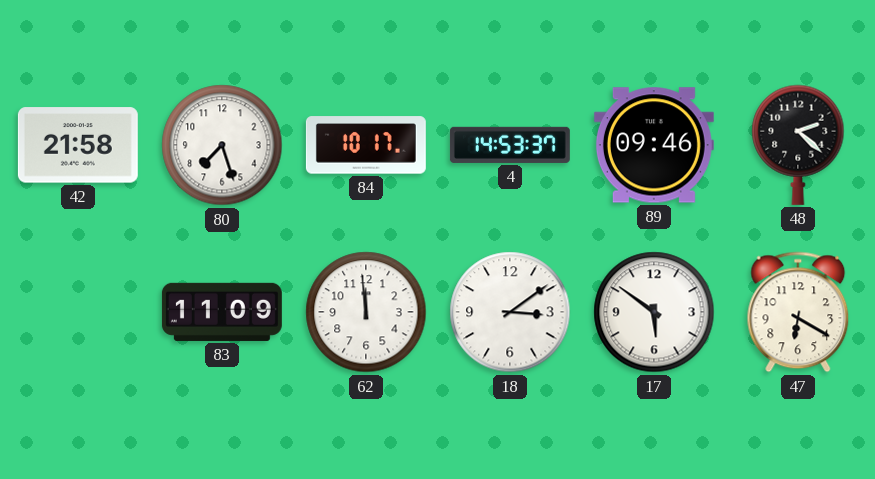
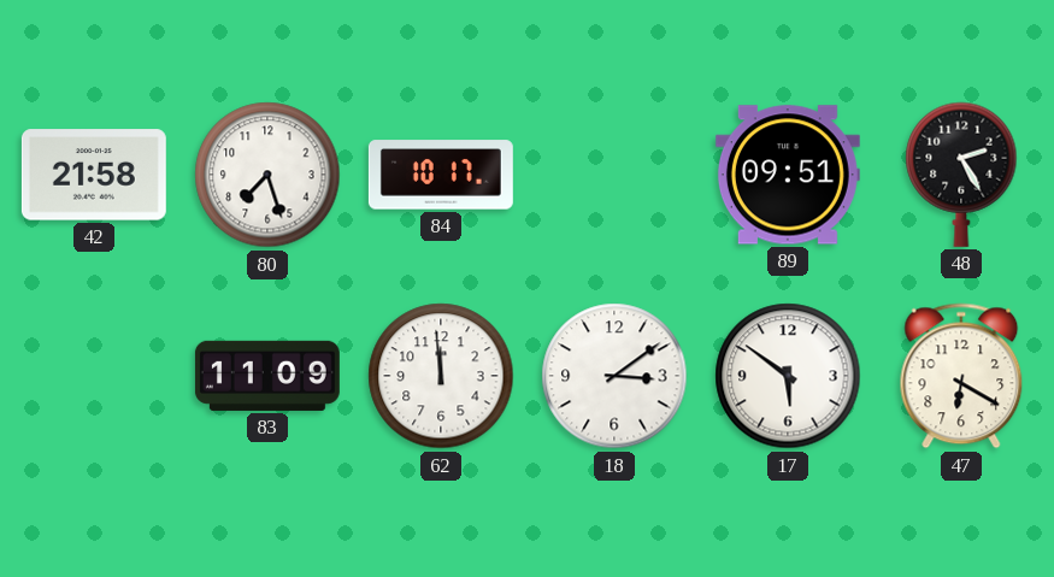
4: 14:53 -> none (510, 145)
89: 09:46 -> 09:51 (788, 175)
48: 2:22 -> 2:25 (961, 175)
